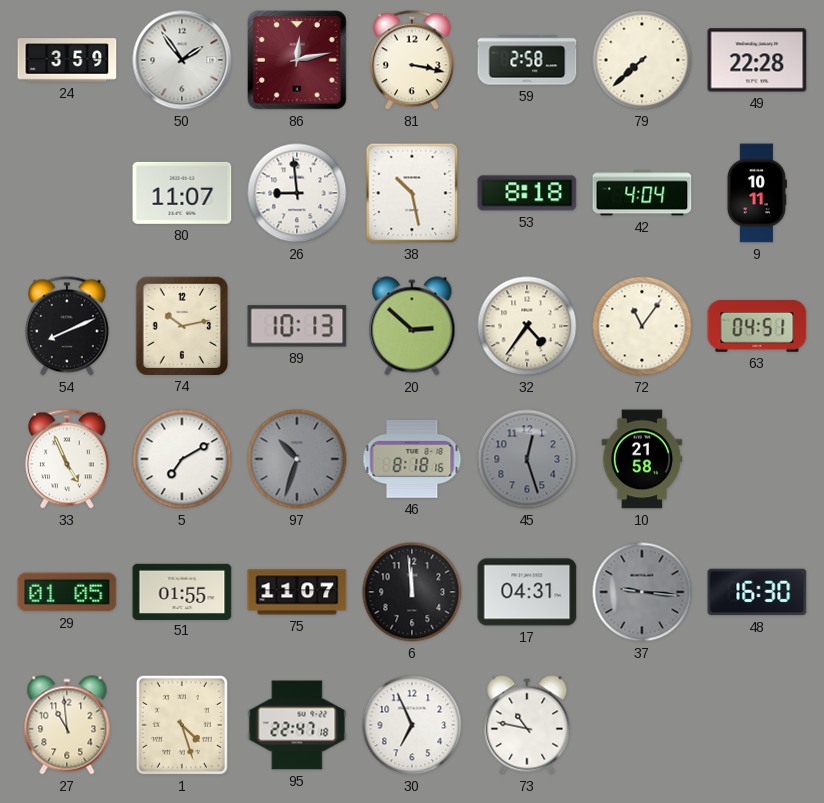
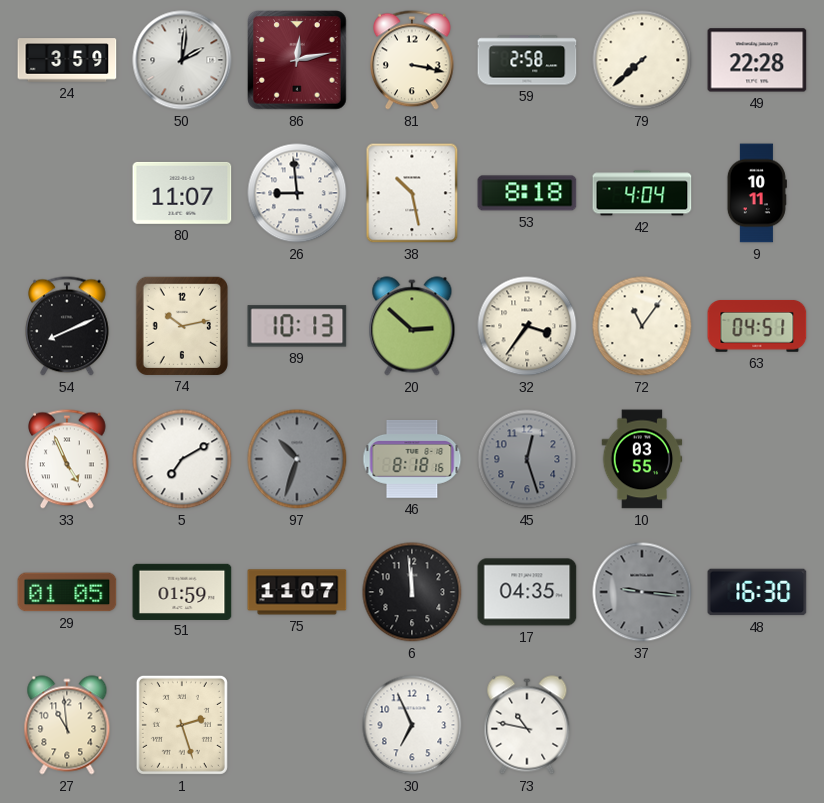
50: 1:54 -> 2:01 (182, 60)
32: 4:36 -> 3:36 (527, 326)
10: 21:58 -> 03:55 (642, 459)
51: 01:55 -> 01:59 (182, 591)
17: 04:31 -> 04:35 (527, 592)
1: 4:27 -> 2:27 (182, 725)
95: 22:47 -> none (297, 725)
